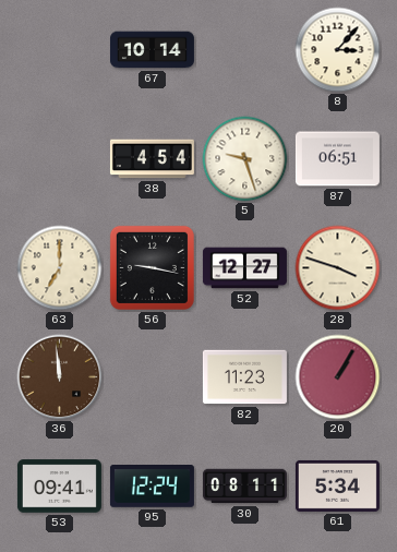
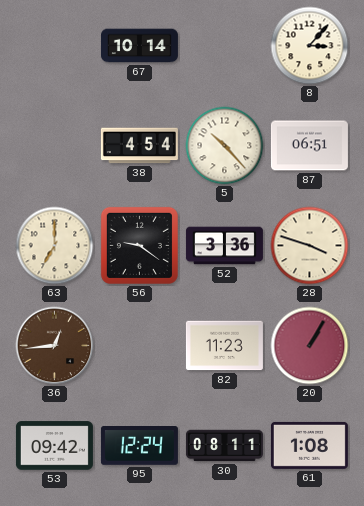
5: 9:27 -> 10:23 (225, 146)
56: 9:17 -> 9:21 (139, 245)
52: 12:27 -> 3:36 (224, 246)
36: 11:59 -> 12:44 (55, 346)
53: 09:41 -> 09:42 (54, 446)
61: 5:34 -> 1:08 (309, 445)
